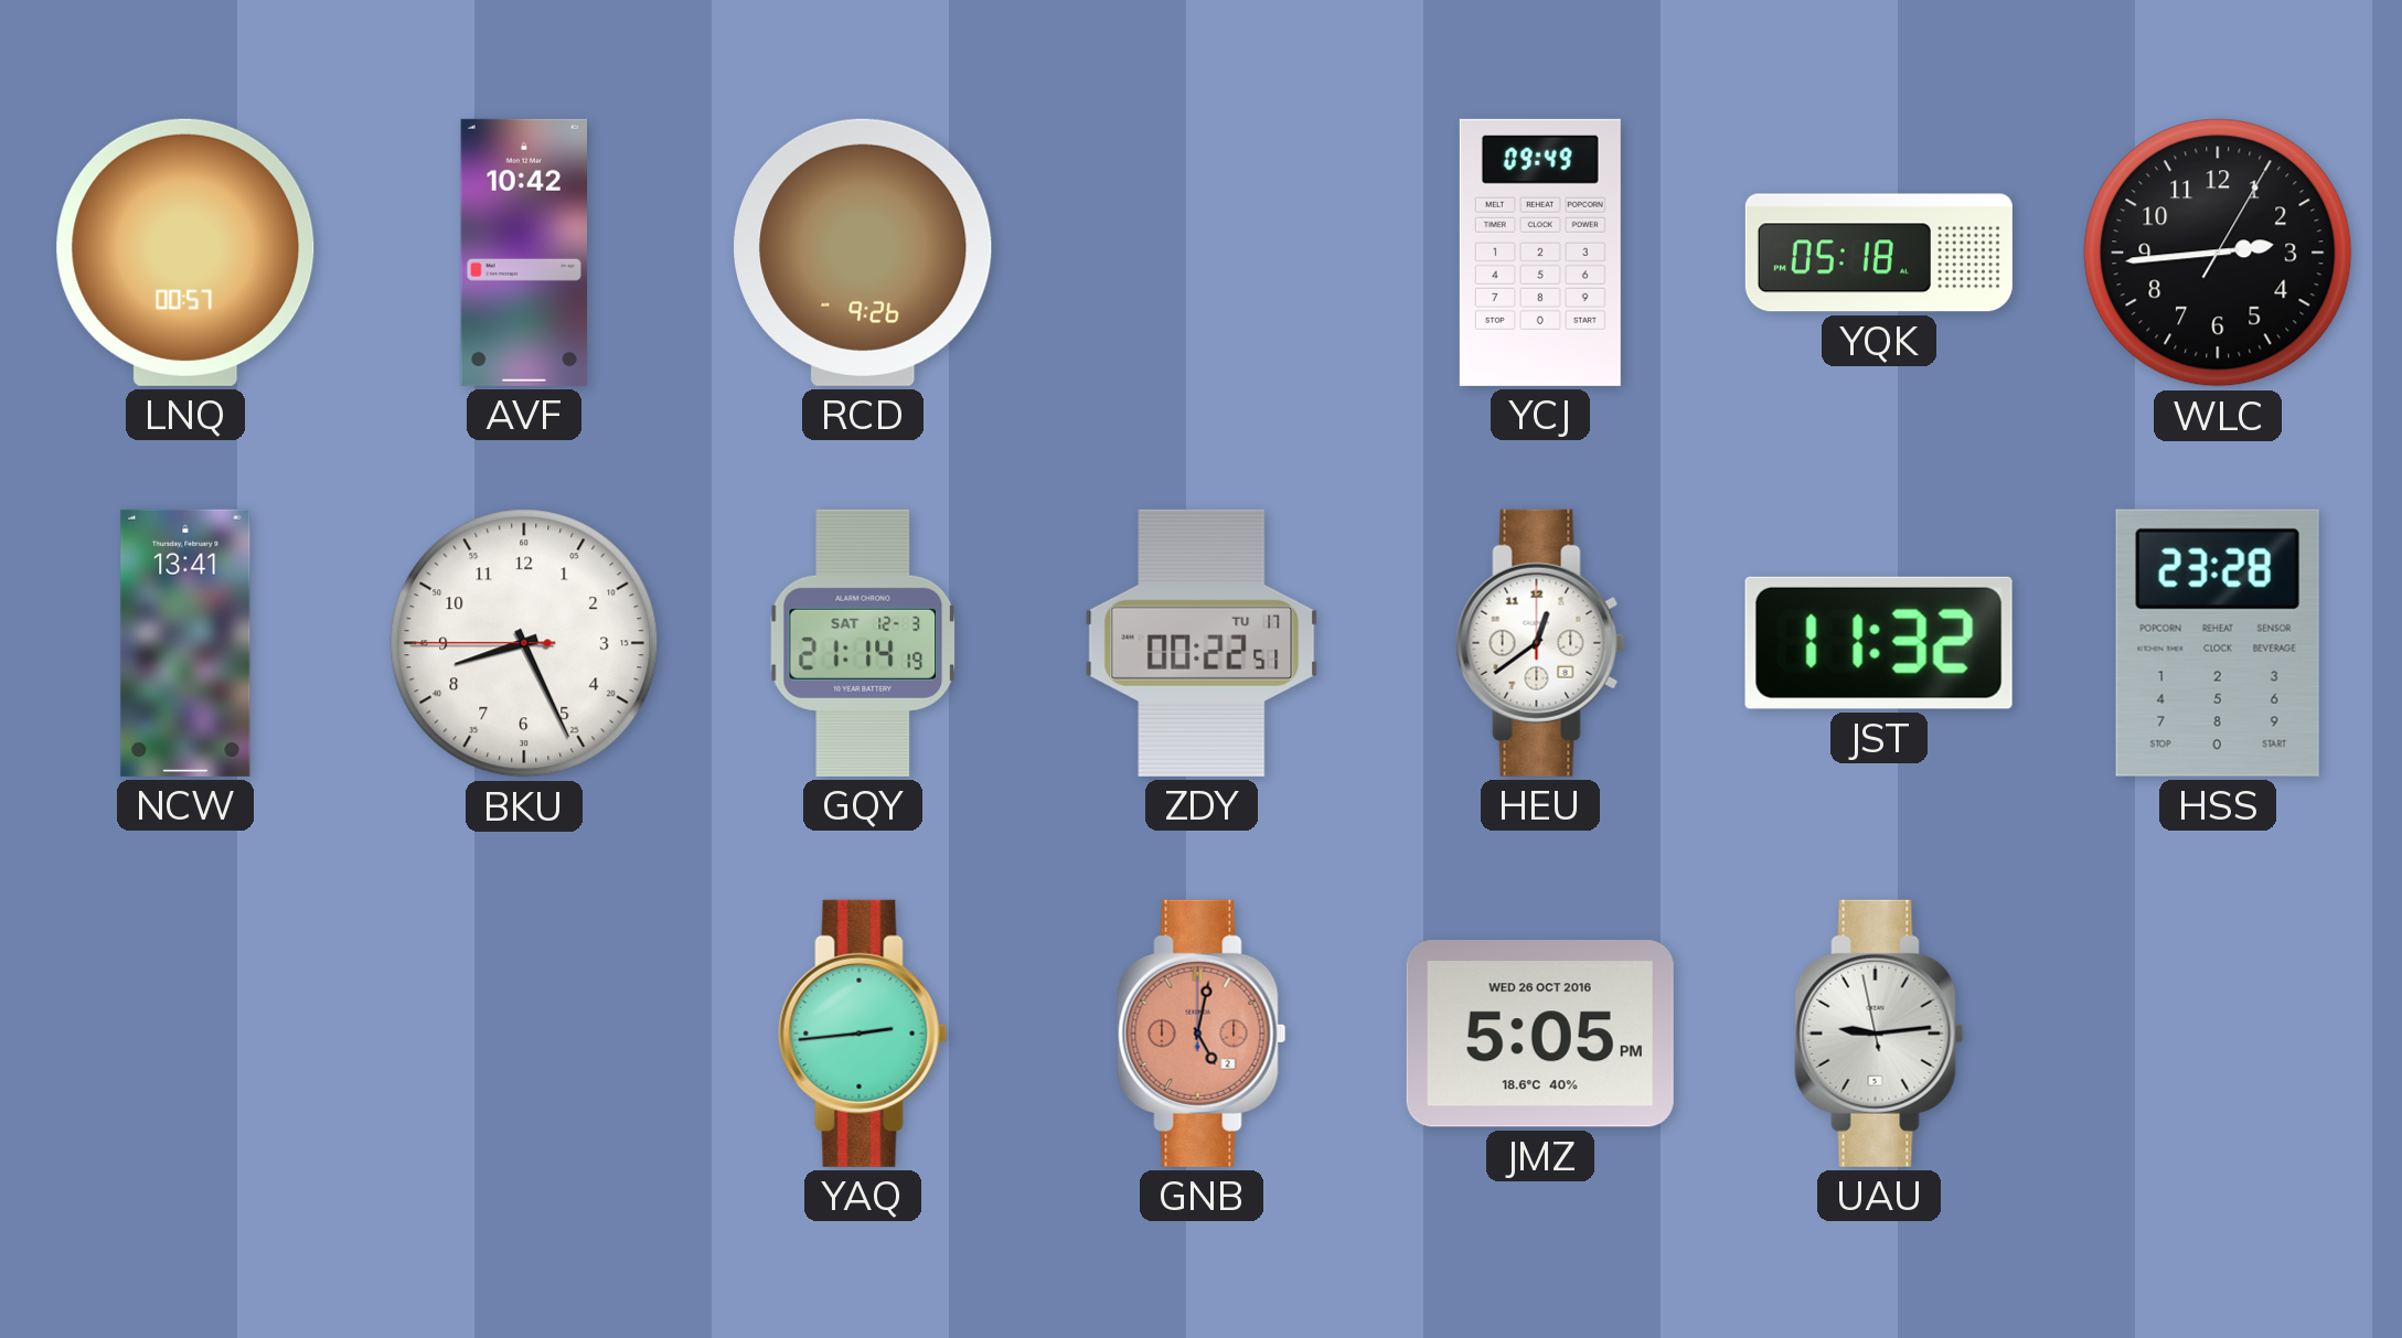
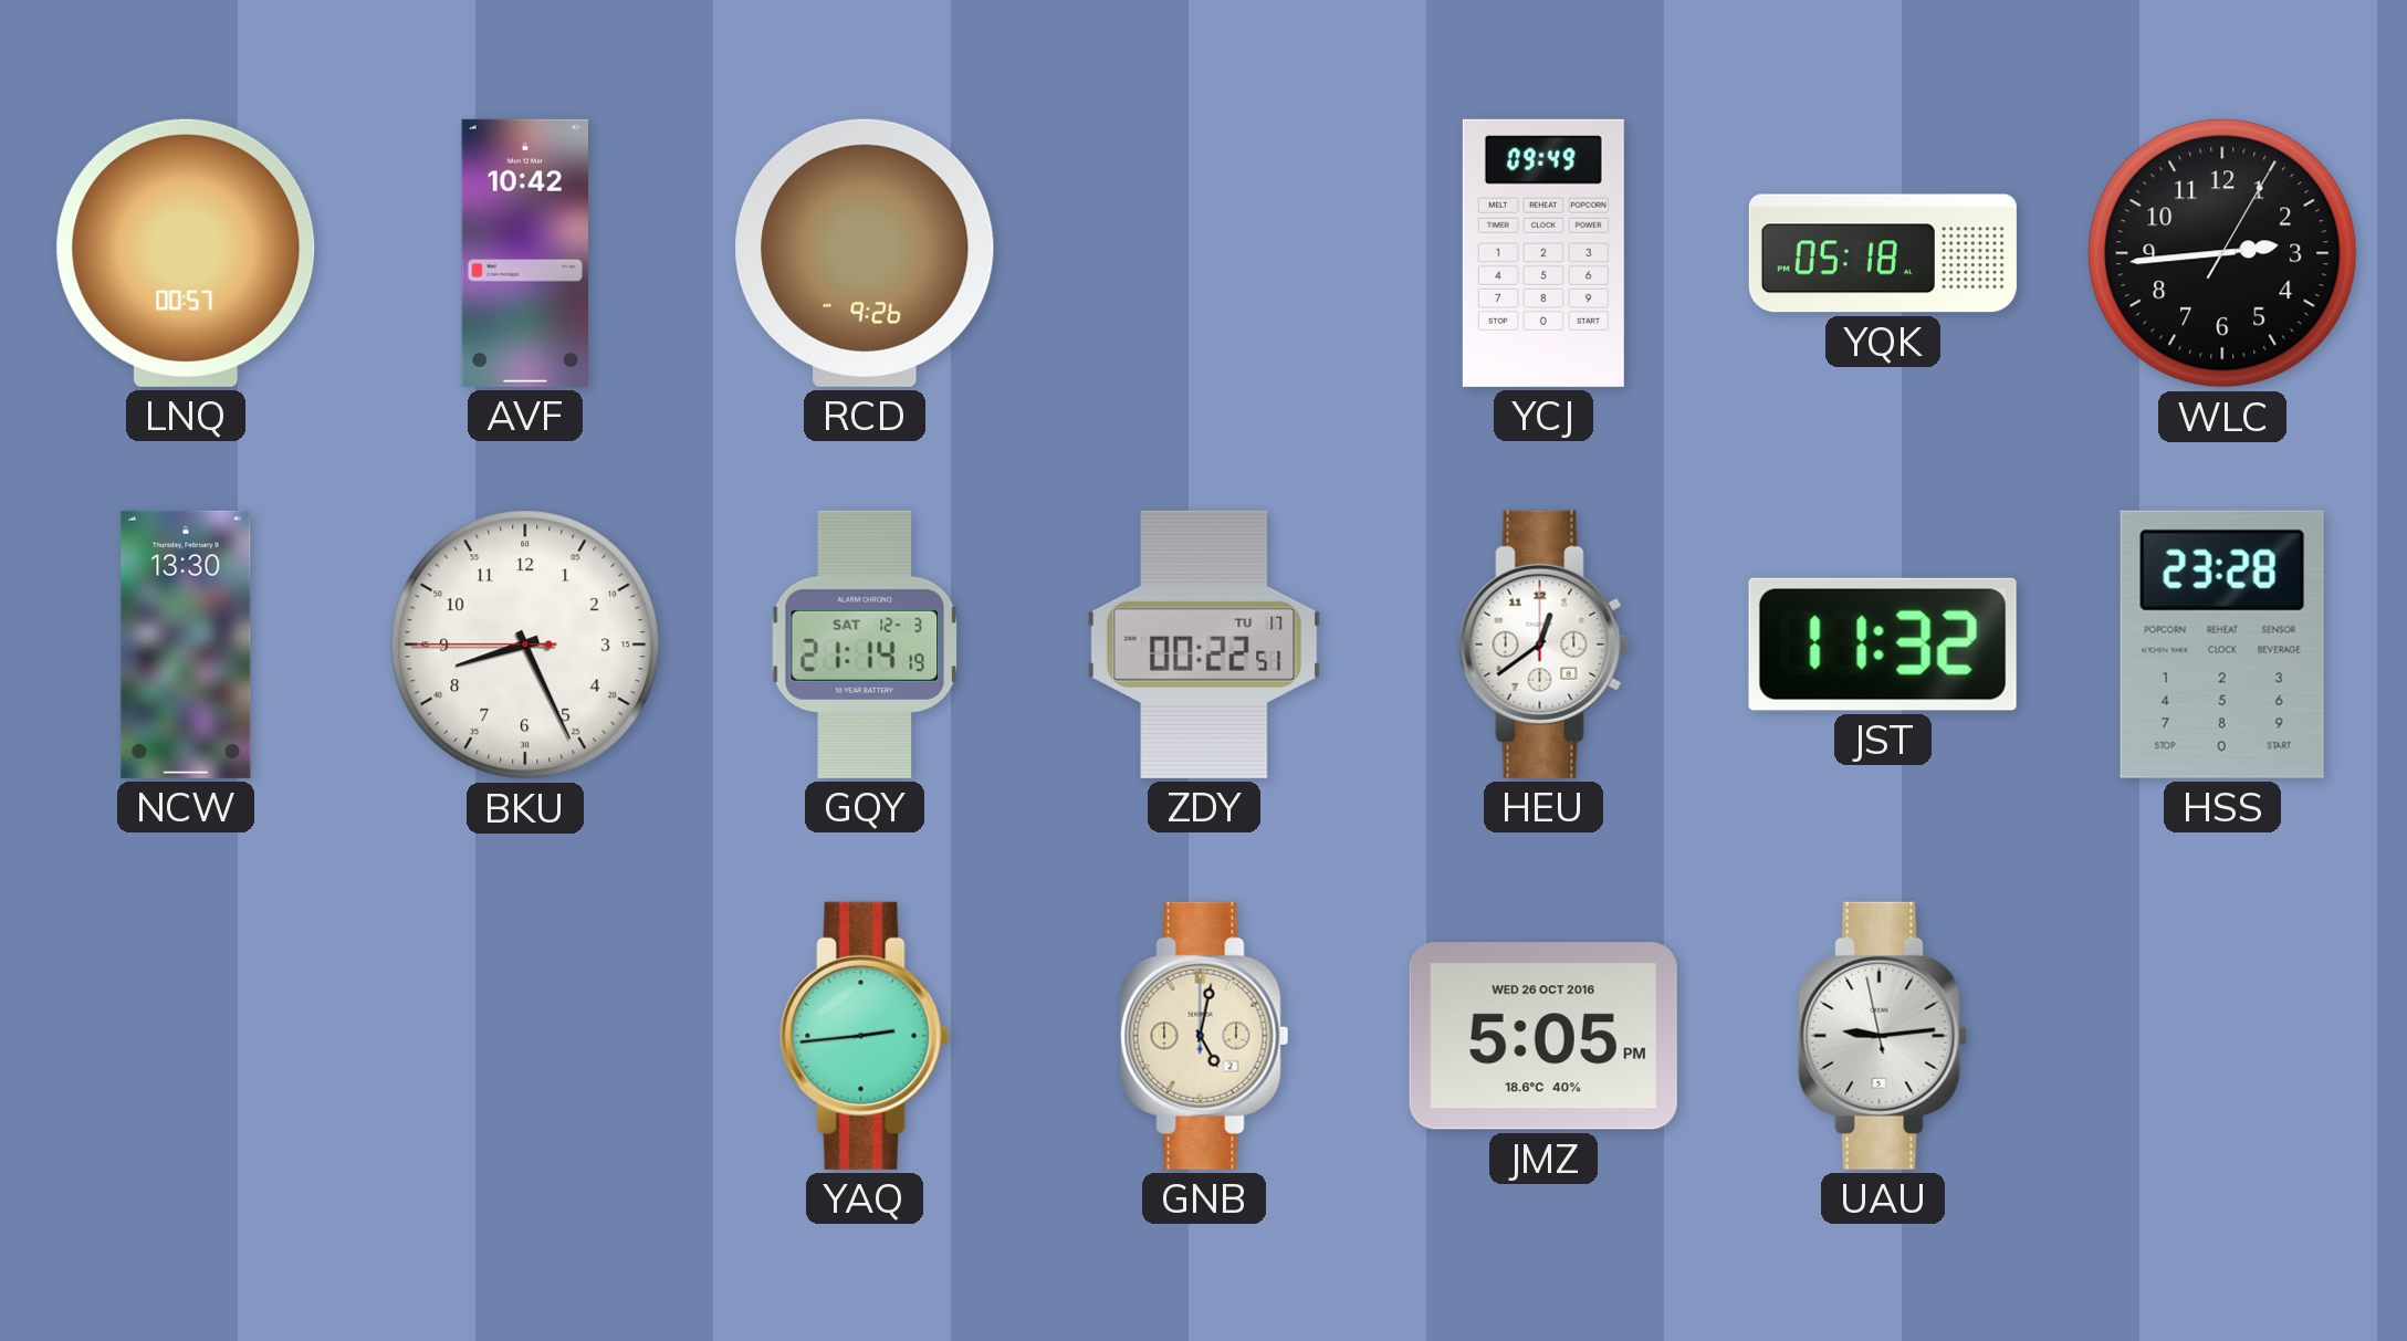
NCW: 13:41 -> 13:30 (186, 645)
GNB dial: salmon -> cream (1204, 1036)
